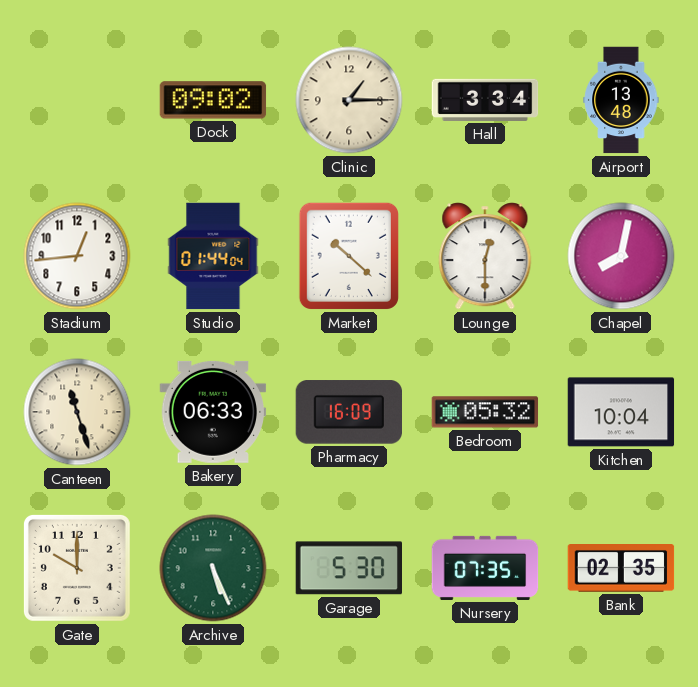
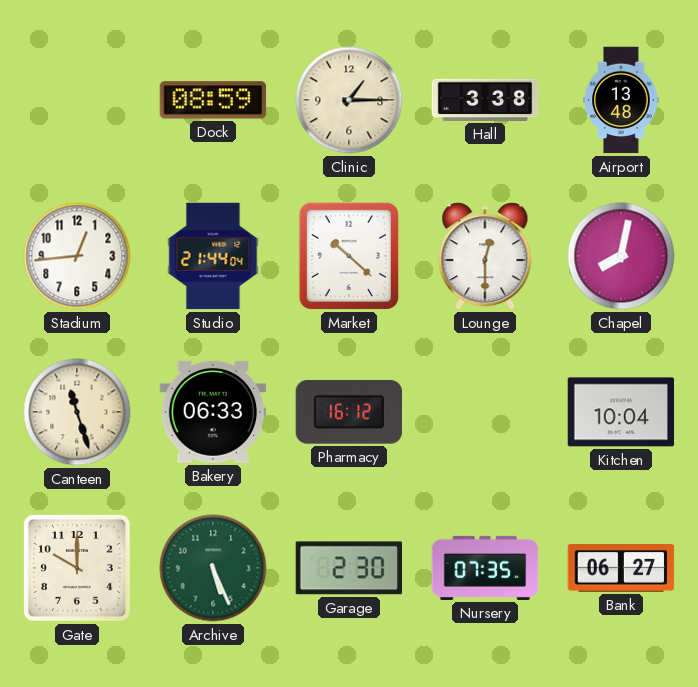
Dock: 09:02 -> 08:59 (213, 100)
Hall: 3:34 -> 3:38 (485, 100)
Studio: 01:44 -> 21:44 (213, 256)
Pharmacy: 16:09 -> 16:12 (348, 412)
Bedroom: 05:32 -> none (485, 412)
Garage: 5:30 -> 2:30 (348, 568)
Bank: 02:35 -> 06:27 (621, 569)
